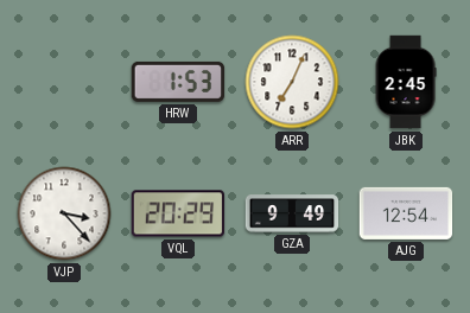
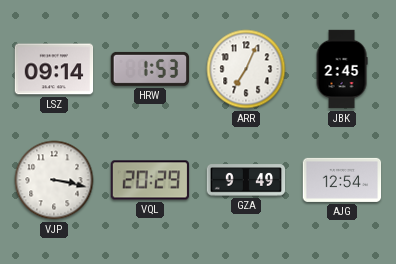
LSZ: none -> 09:14 (54, 69)
VJP: 3:23 -> 3:17 (54, 180)
